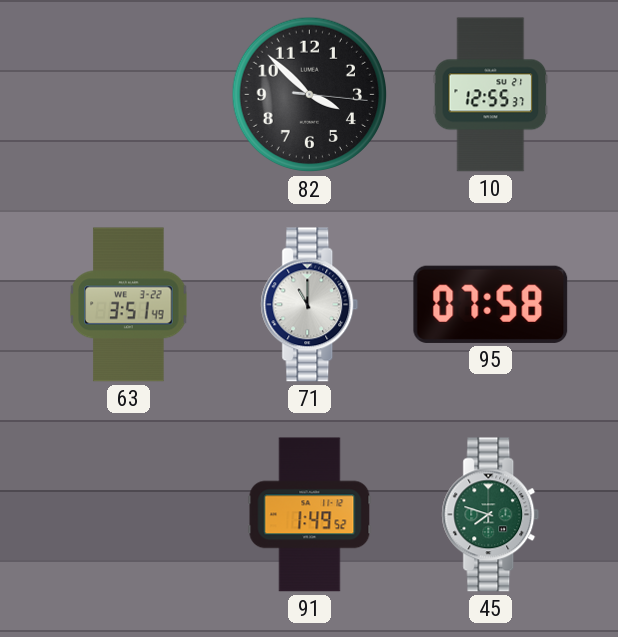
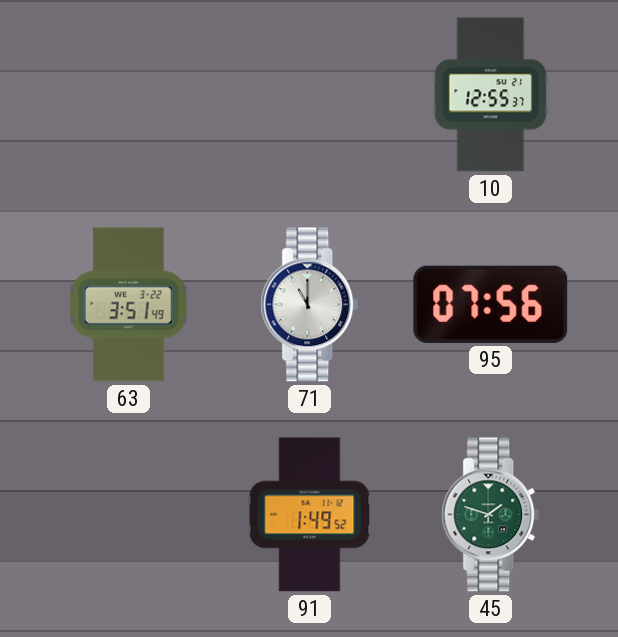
82: 3:52 -> none (310, 95)
95: 07:58 -> 07:56 (491, 304)
45: 7:48 -> 1:48 (491, 515)
